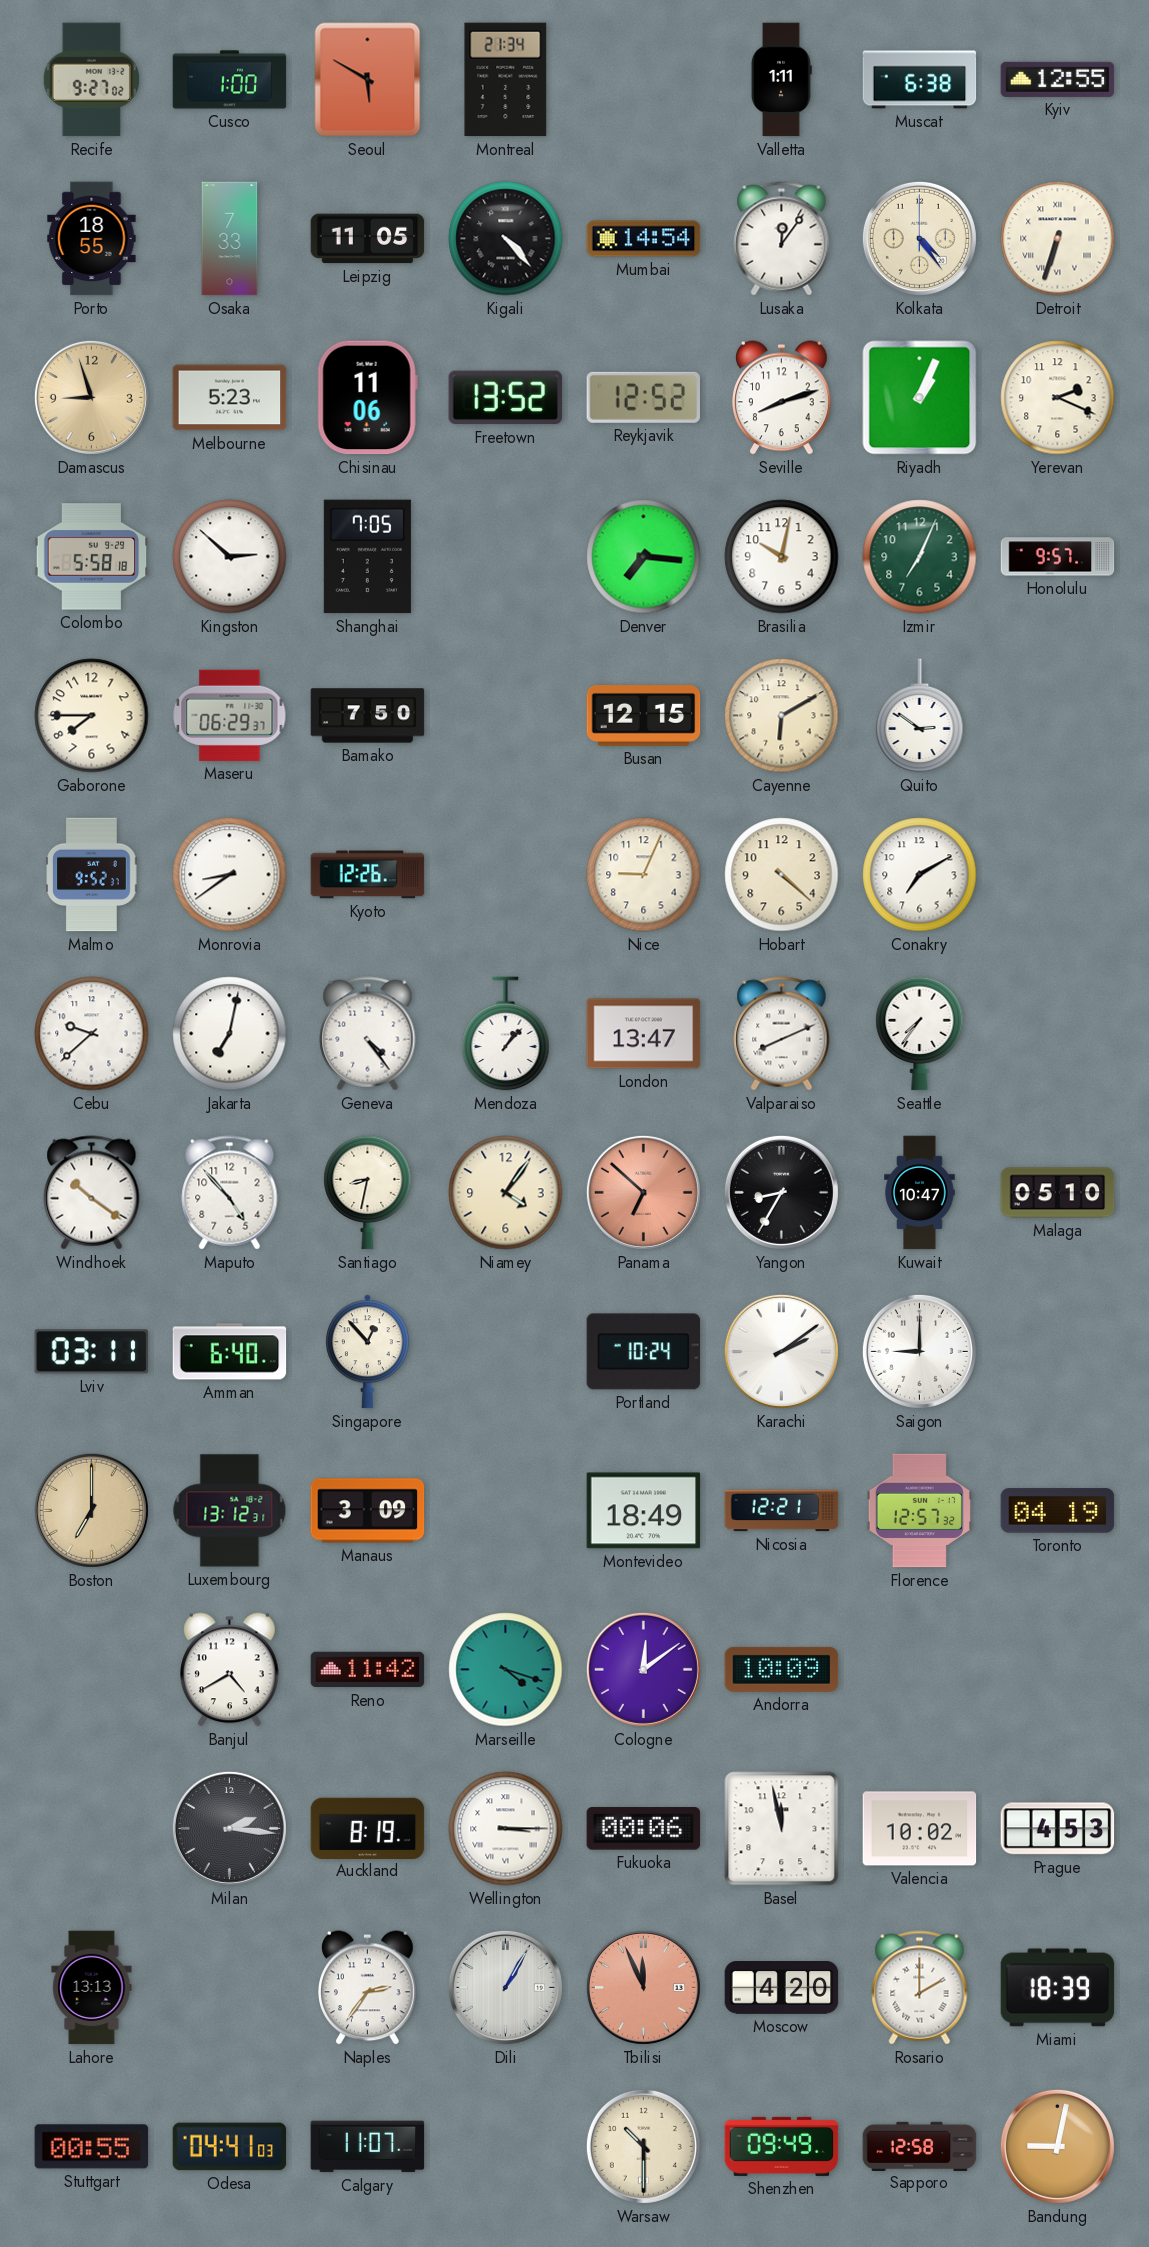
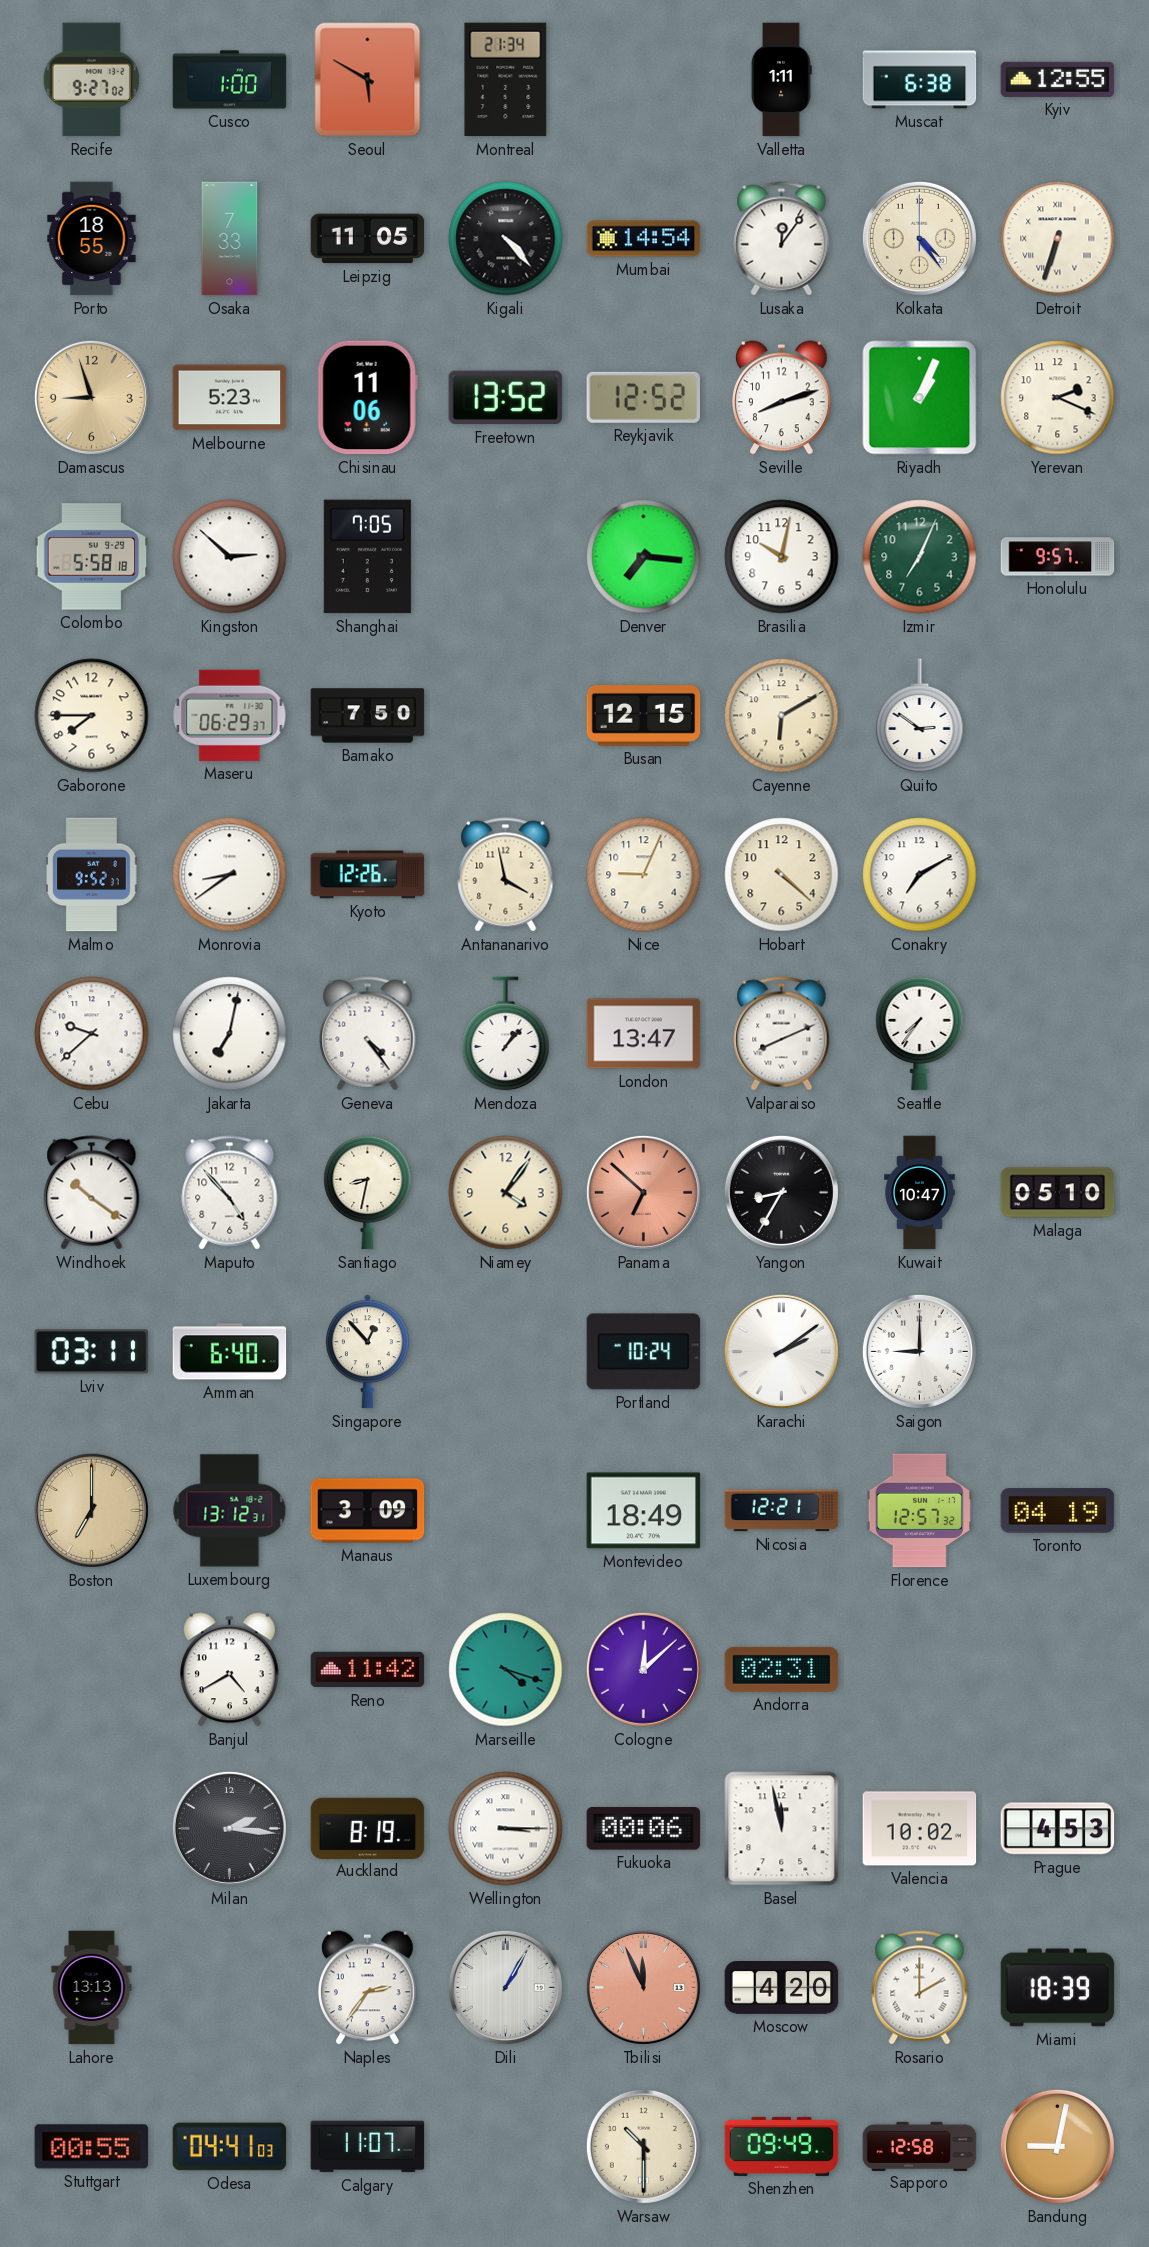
Antananarivo: none -> 3:58 (506, 875)
Cologne: 12:09 -> 12:08 (643, 1669)
Andorra: 10:09 -> 02:31 (782, 1669)
